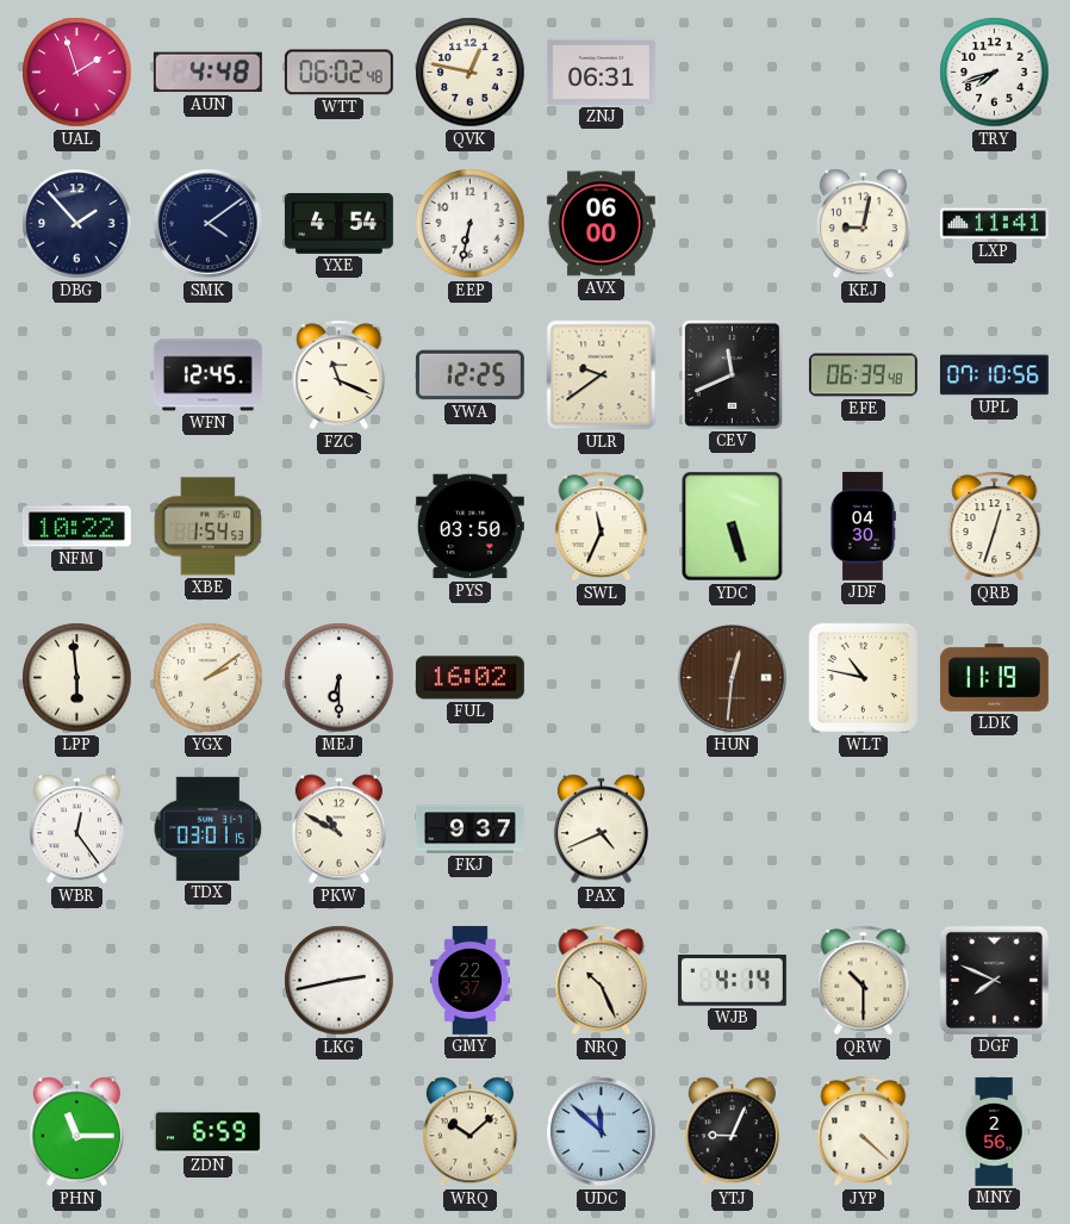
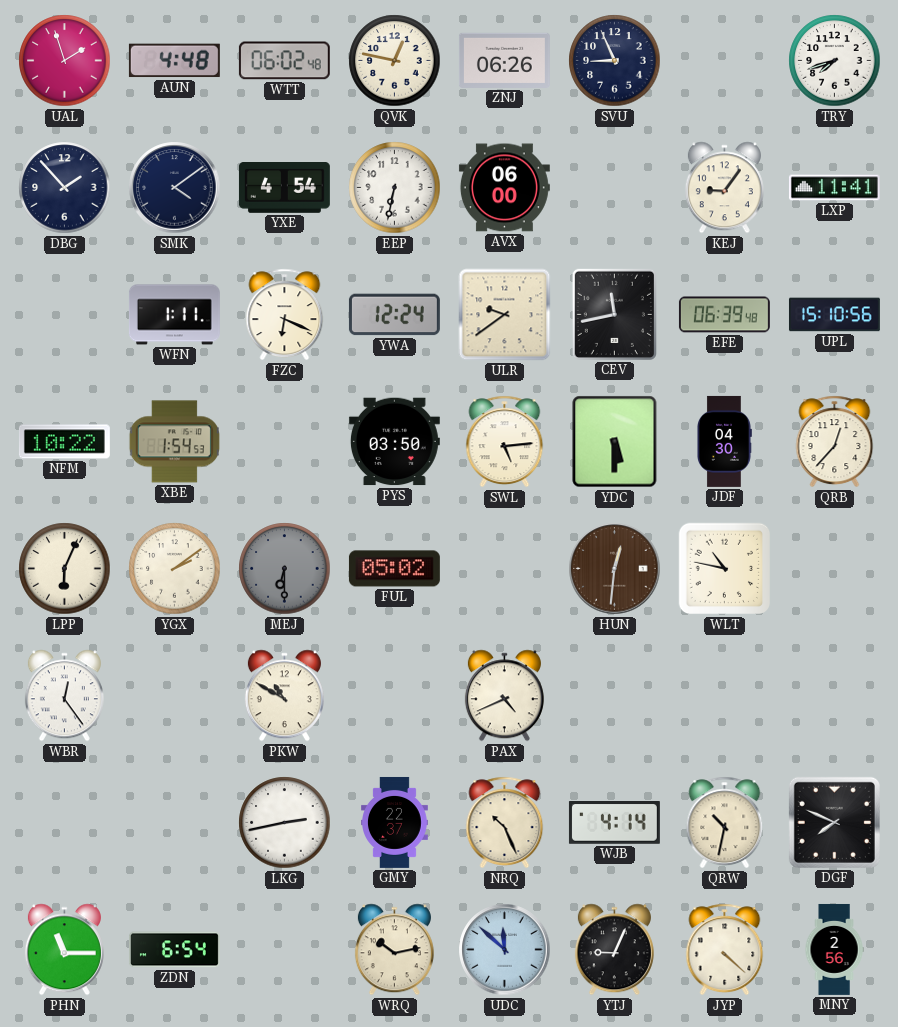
ZNJ: 06:31 -> 06:26 (504, 60)
SVU: none -> 8:56 (615, 61)
KEJ: 9:02 -> 9:06 (724, 188)
WFN: 12:45 -> 1:11 (174, 315)
FZC: 11:19 -> 6:19 (285, 315)
YWA: 12:25 -> 12:24 (394, 315)
CEV: 11:41 -> 11:43 (614, 314)
UPL: 07:10 -> 15:10 (834, 315)
SWL: 11:34 -> 5:14 (505, 442)
YDC: 5:27 -> 5:30 (615, 442)
QRB: 12:33 -> 12:37 (835, 442)
LPP: 5:59 -> 6:04 (65, 569)
MEJ dial: white -> grey (285, 569)
FUL: 16:02 -> 05:02 (394, 569)
LDK: 11:19 -> none (994, 677)
TDX: 03:01 -> none (209, 828)
FKJ: 9:37 -> none (469, 830)
QRW: 10:30 -> 10:32 (725, 823)
ZDN: 6:59 -> 6:54 (174, 950)
WRQ: 10:08 -> 10:13 (394, 950)
